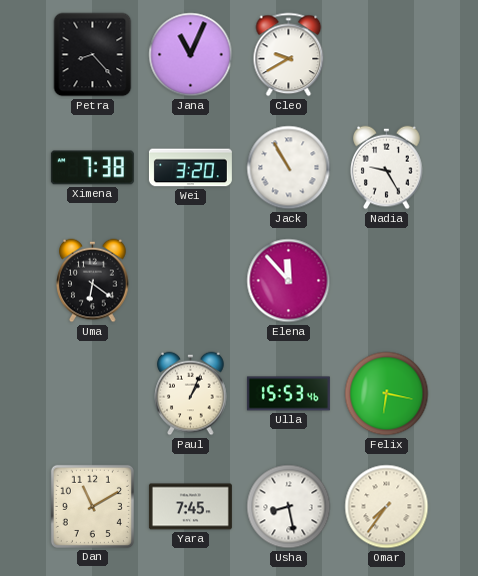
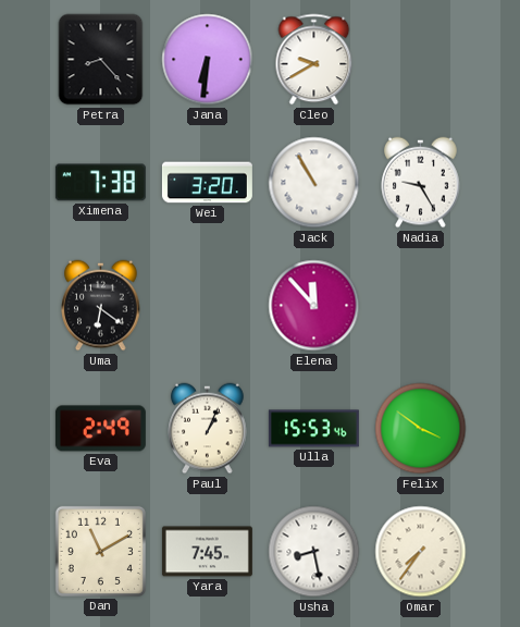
Jana: 11:04 -> 6:31 (208, 60)
Eva: none -> 2:49 (100, 429)
Felix: 6:17 -> 3:51 (421, 429)
